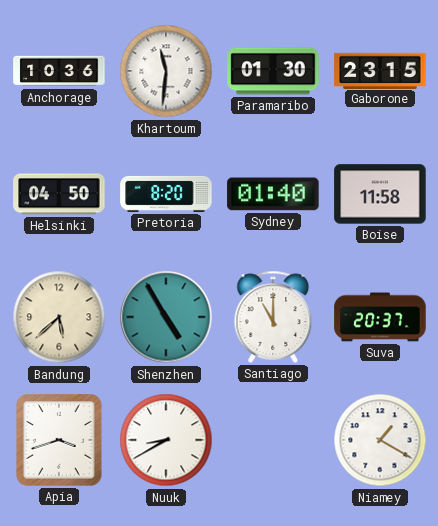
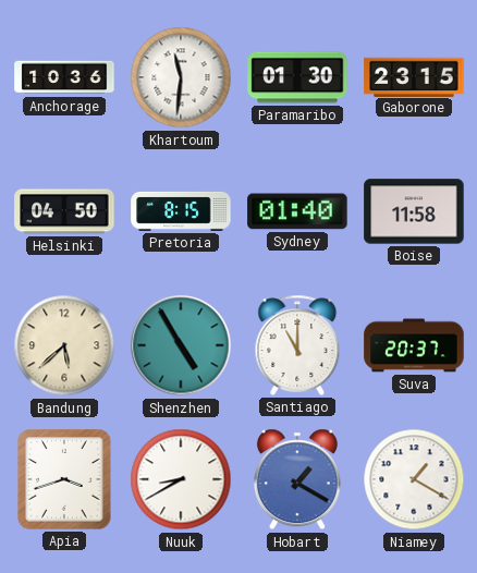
Pretoria: 8:20 -> 8:15 (181, 211)
Hobart: none -> 1:20 (297, 479)
